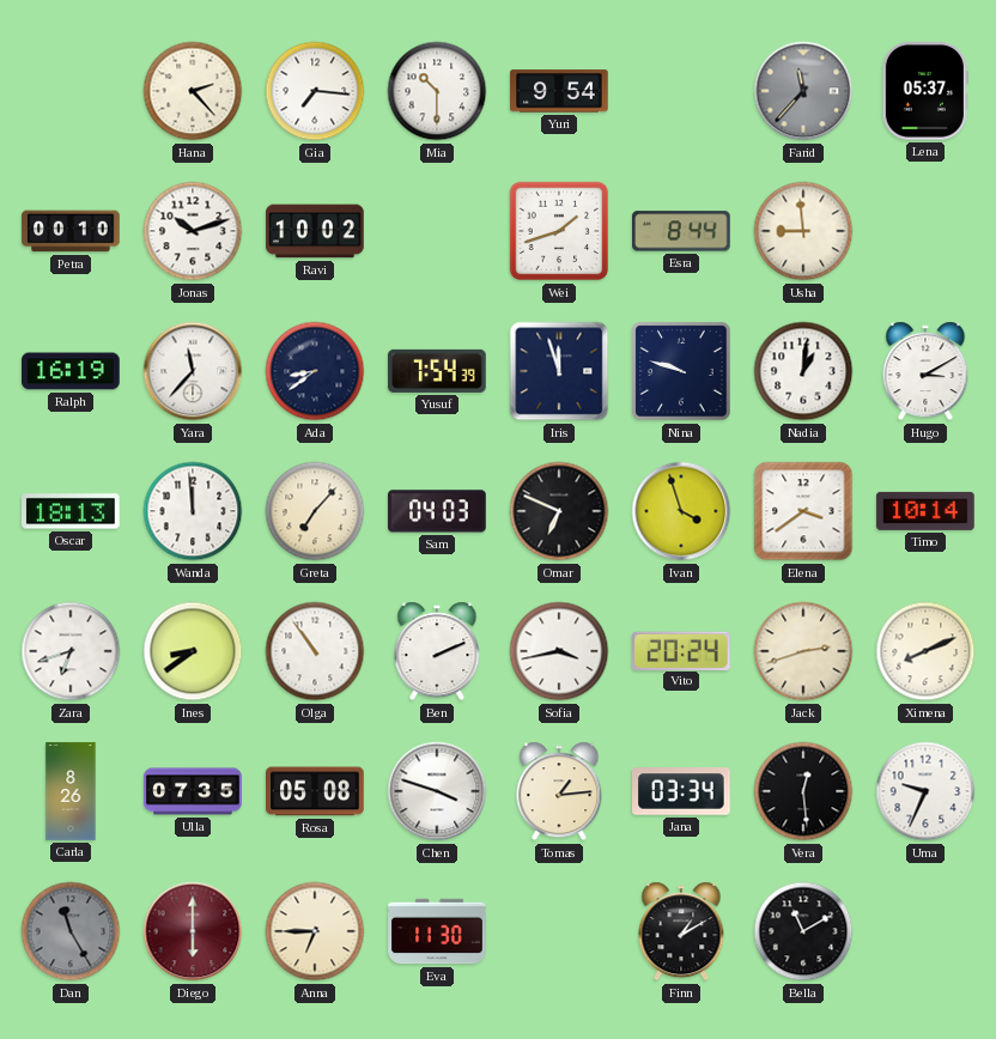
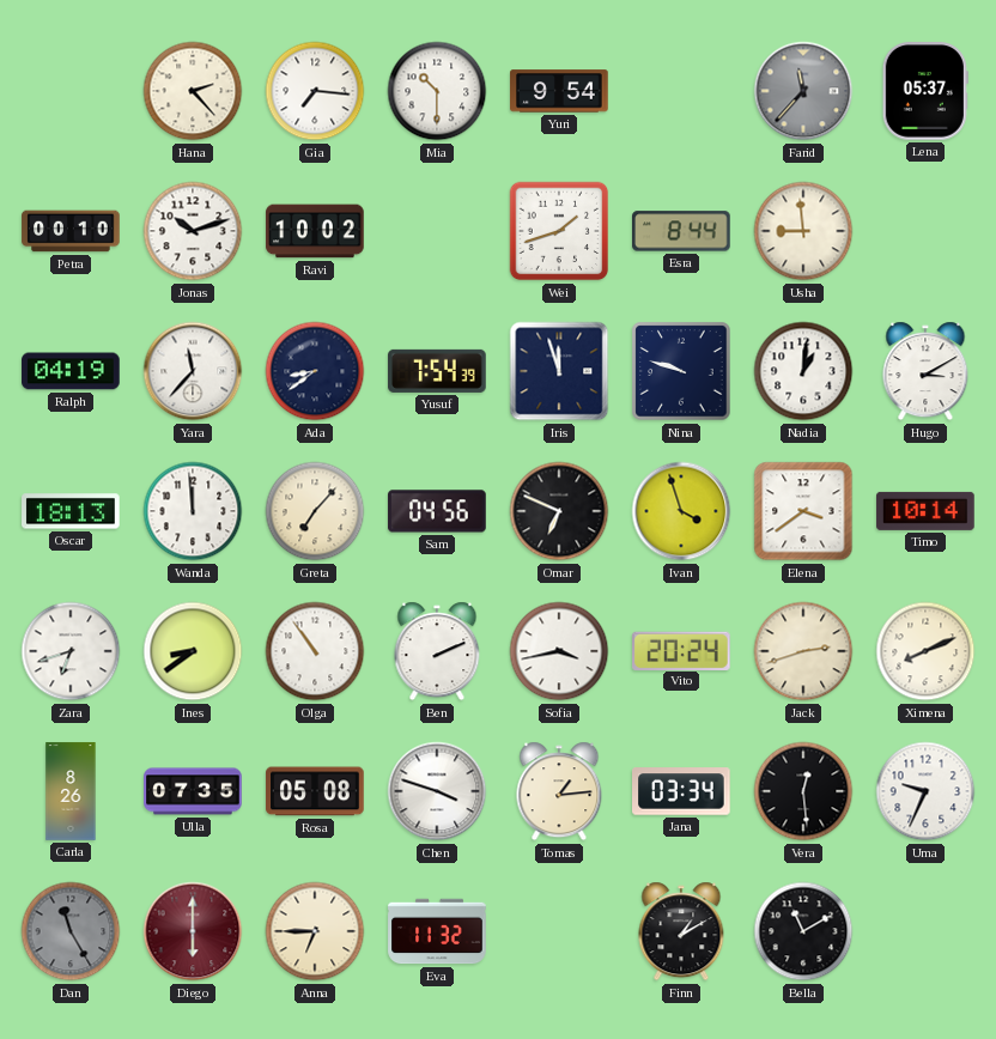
Ralph: 16:19 -> 04:19 (71, 371)
Sam: 04:03 -> 04:56 (437, 511)
Eva: 11:30 -> 11:32 (437, 931)
